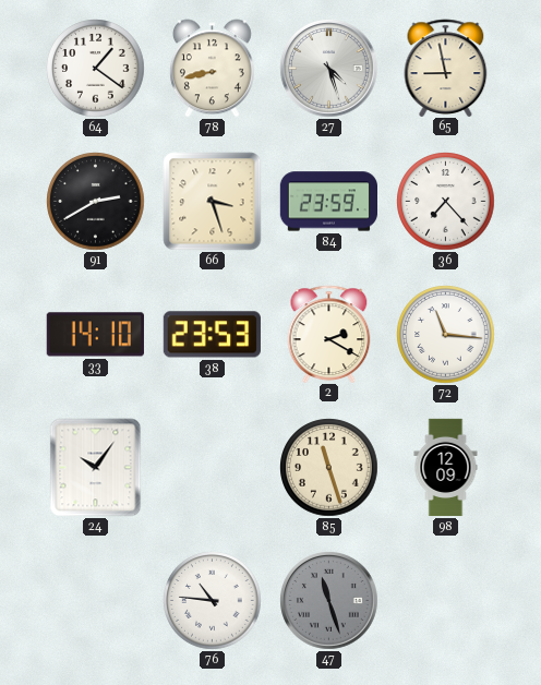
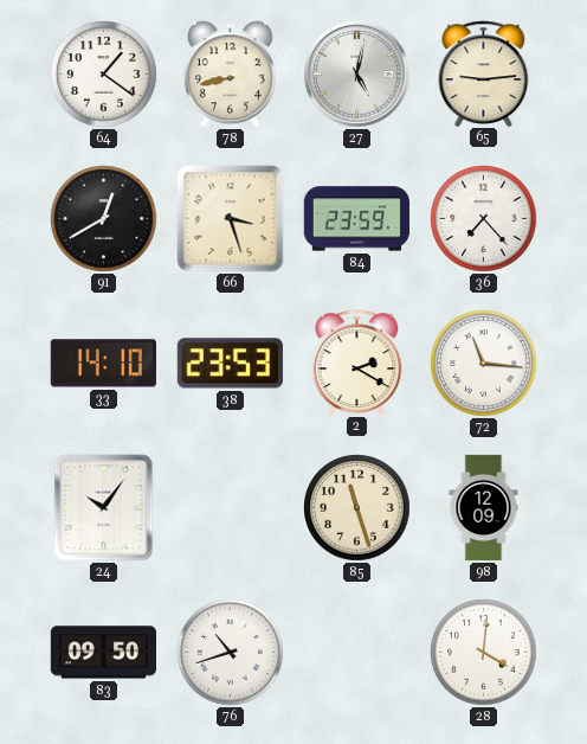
27: 4:27 -> 5:02 (357, 75)
65: 8:58 -> 9:14 (484, 73)
91: 2:40 -> 12:40 (104, 219)
83: none -> 09:50 (103, 653)
76: 10:46 -> 10:42 (231, 653)
47: 11:27 -> none (329, 601)
28: none -> 4:01 (484, 653)
